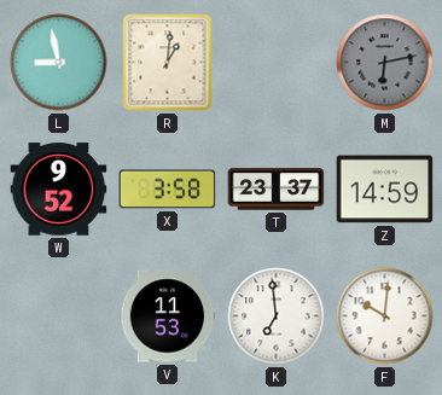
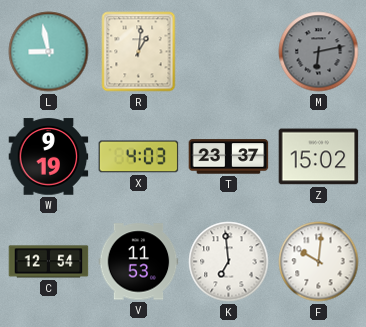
W: 9:52 -> 9:19 (49, 157)
X: 3:58 -> 4:03 (139, 157)
Z: 14:59 -> 15:02 (319, 157)
C: none -> 12:54 (49, 262)
